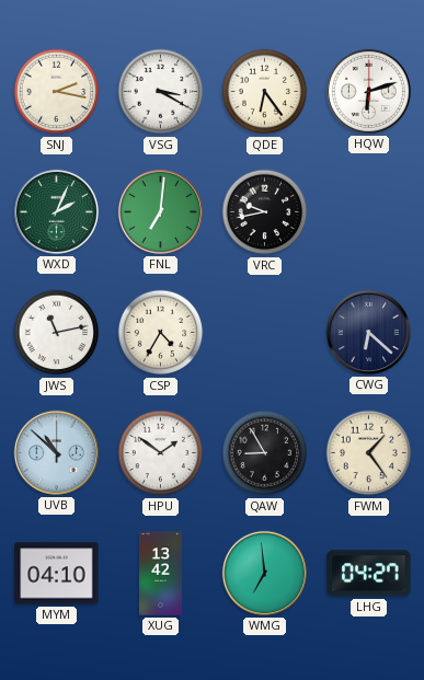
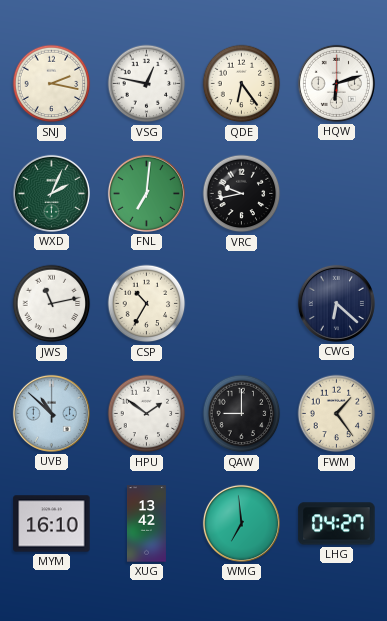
VSG: 3:20 -> 12:47 (147, 84)
CSP: 4:35 -> 10:35 (147, 304)
QAW: 8:55 -> 9:00 (242, 414)
MYM: 04:10 -> 16:10 (52, 524)
